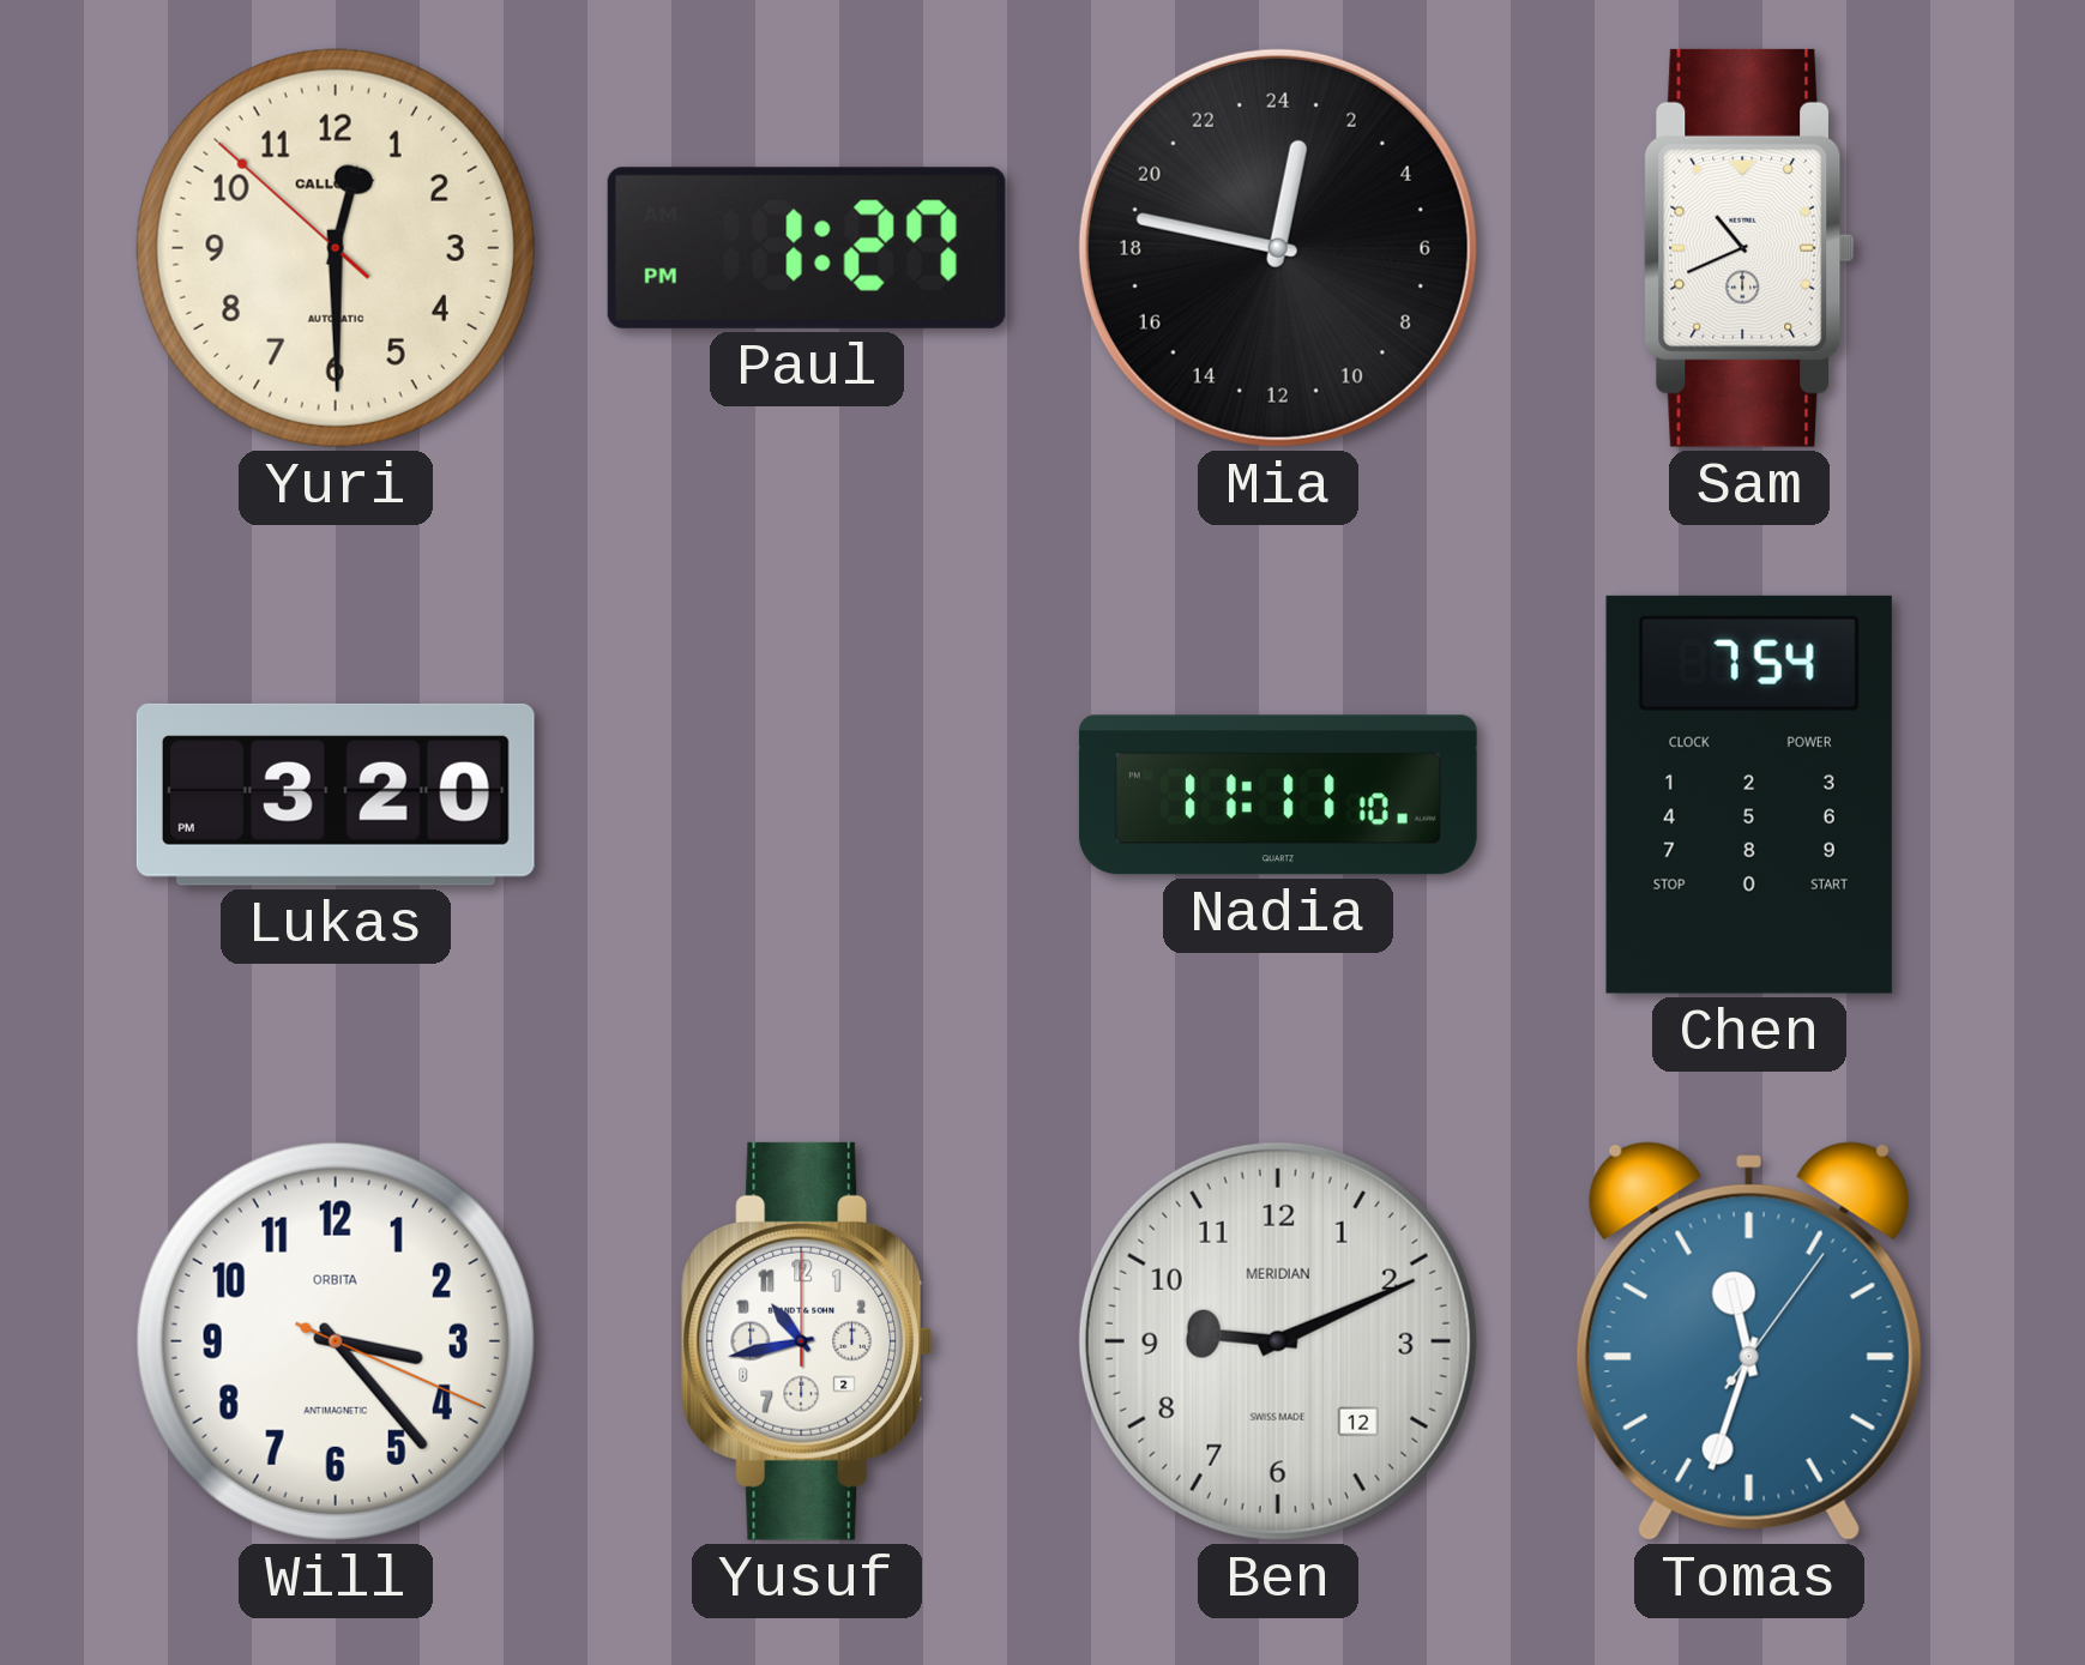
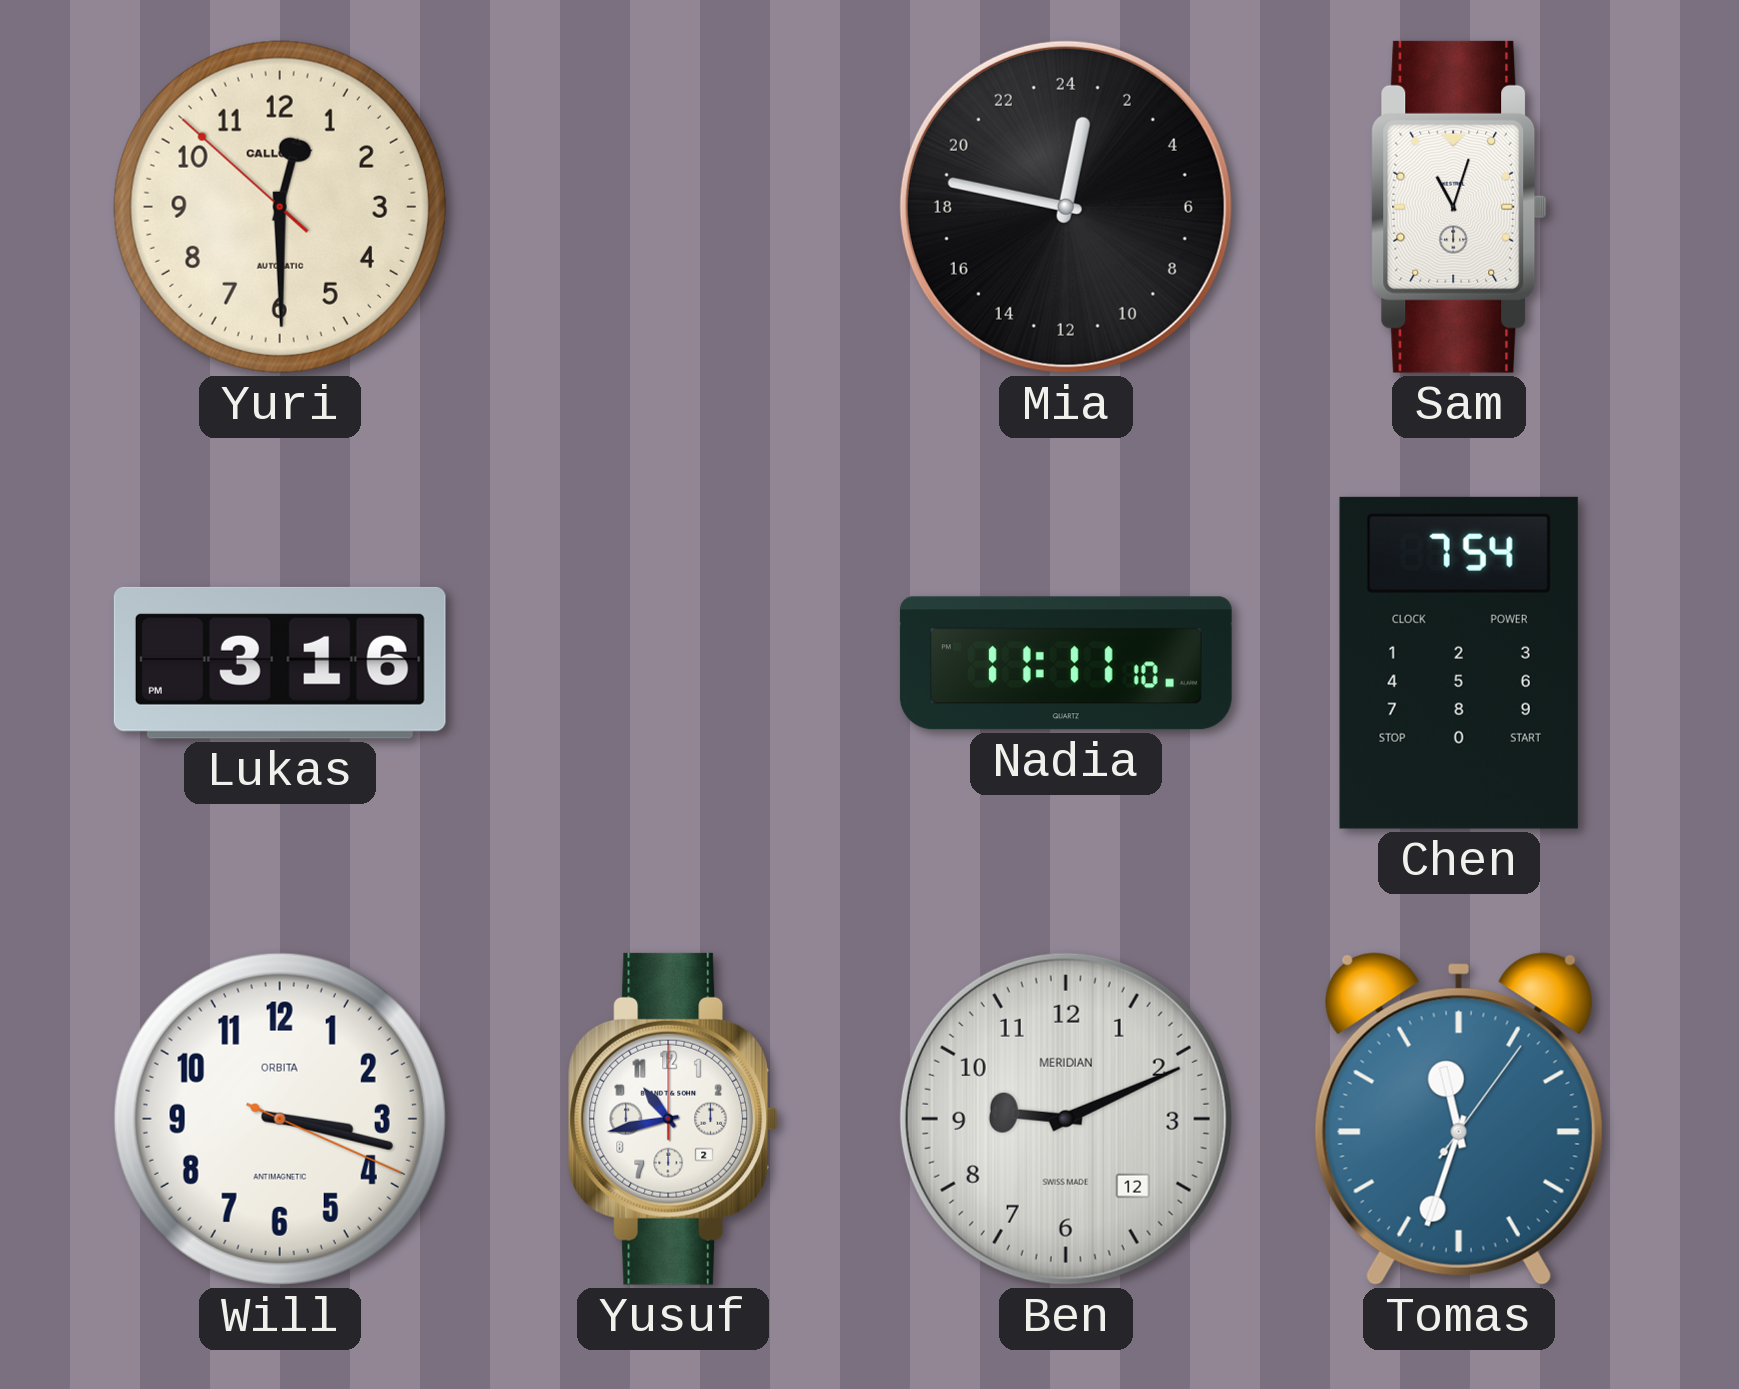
Paul: 1:27 -> none (807, 248)
Sam: 10:41 -> 11:03 (1459, 207)
Lukas: 3:20 -> 3:16 (280, 663)
Will: 3:23 -> 3:17 (280, 1119)
